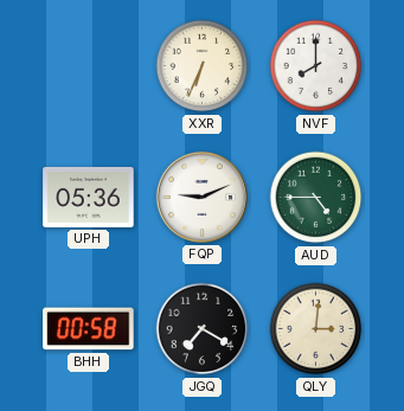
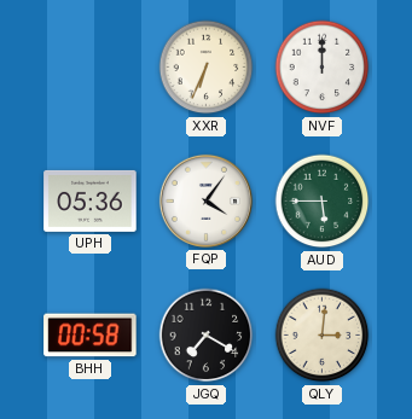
NVF: 8:00 -> 12:00 (323, 68)
FQP: 9:11 -> 4:06 (205, 200)
AUD: 4:45 -> 5:45 (323, 202)
